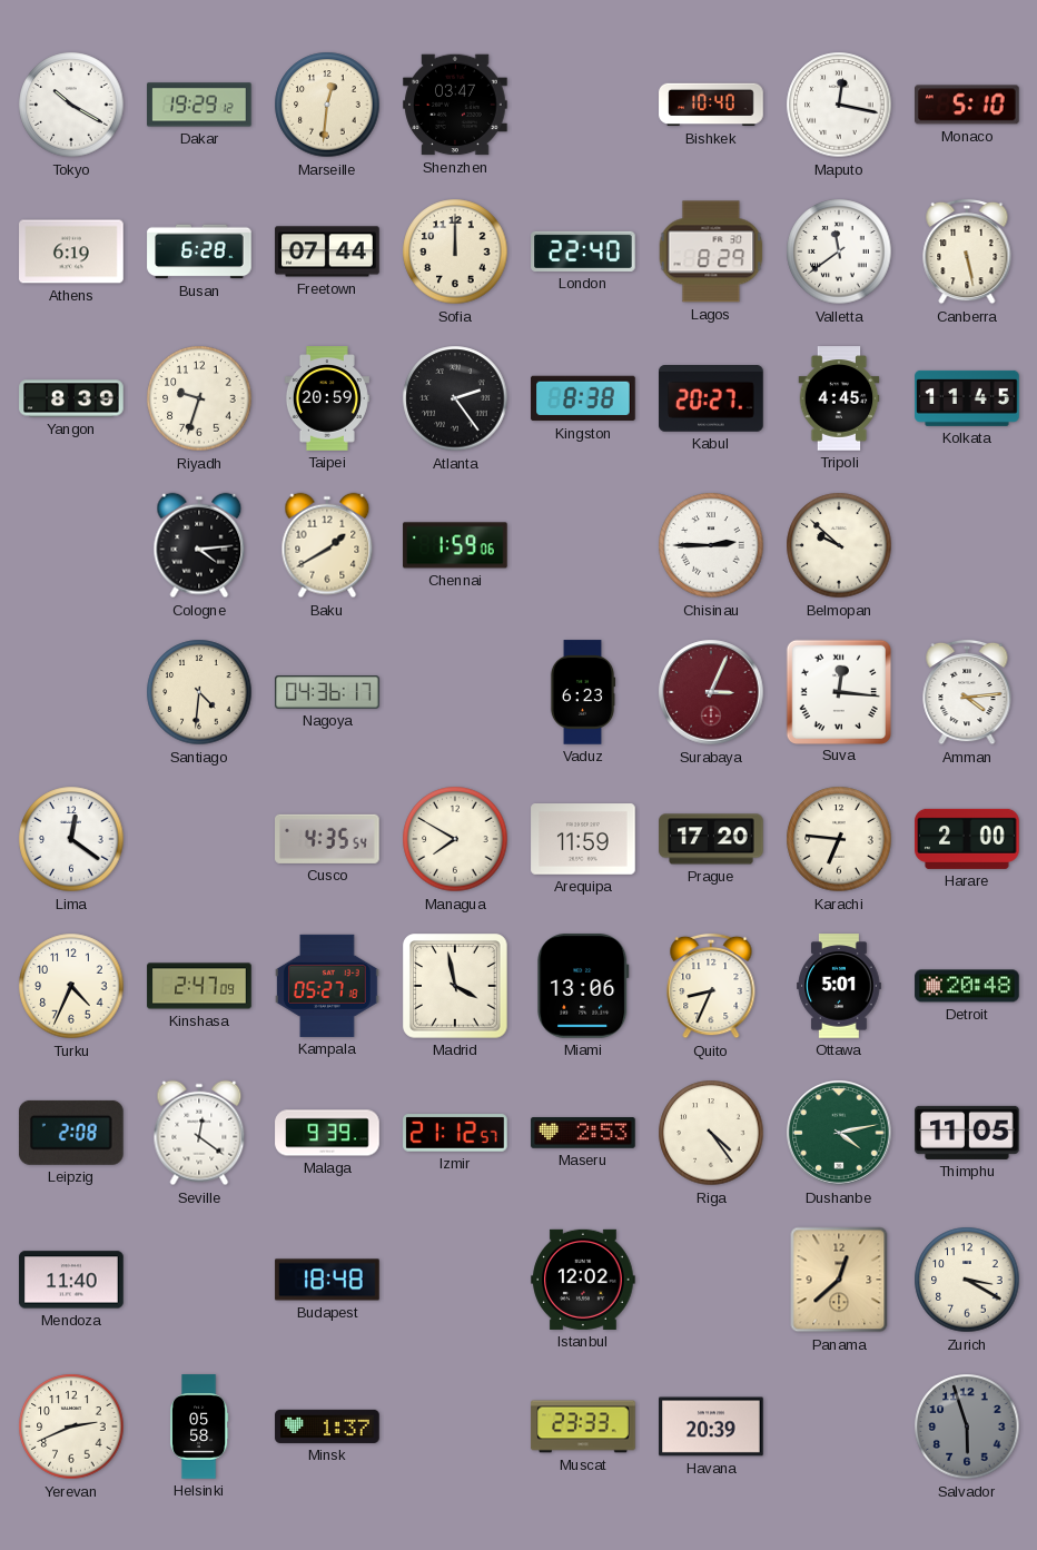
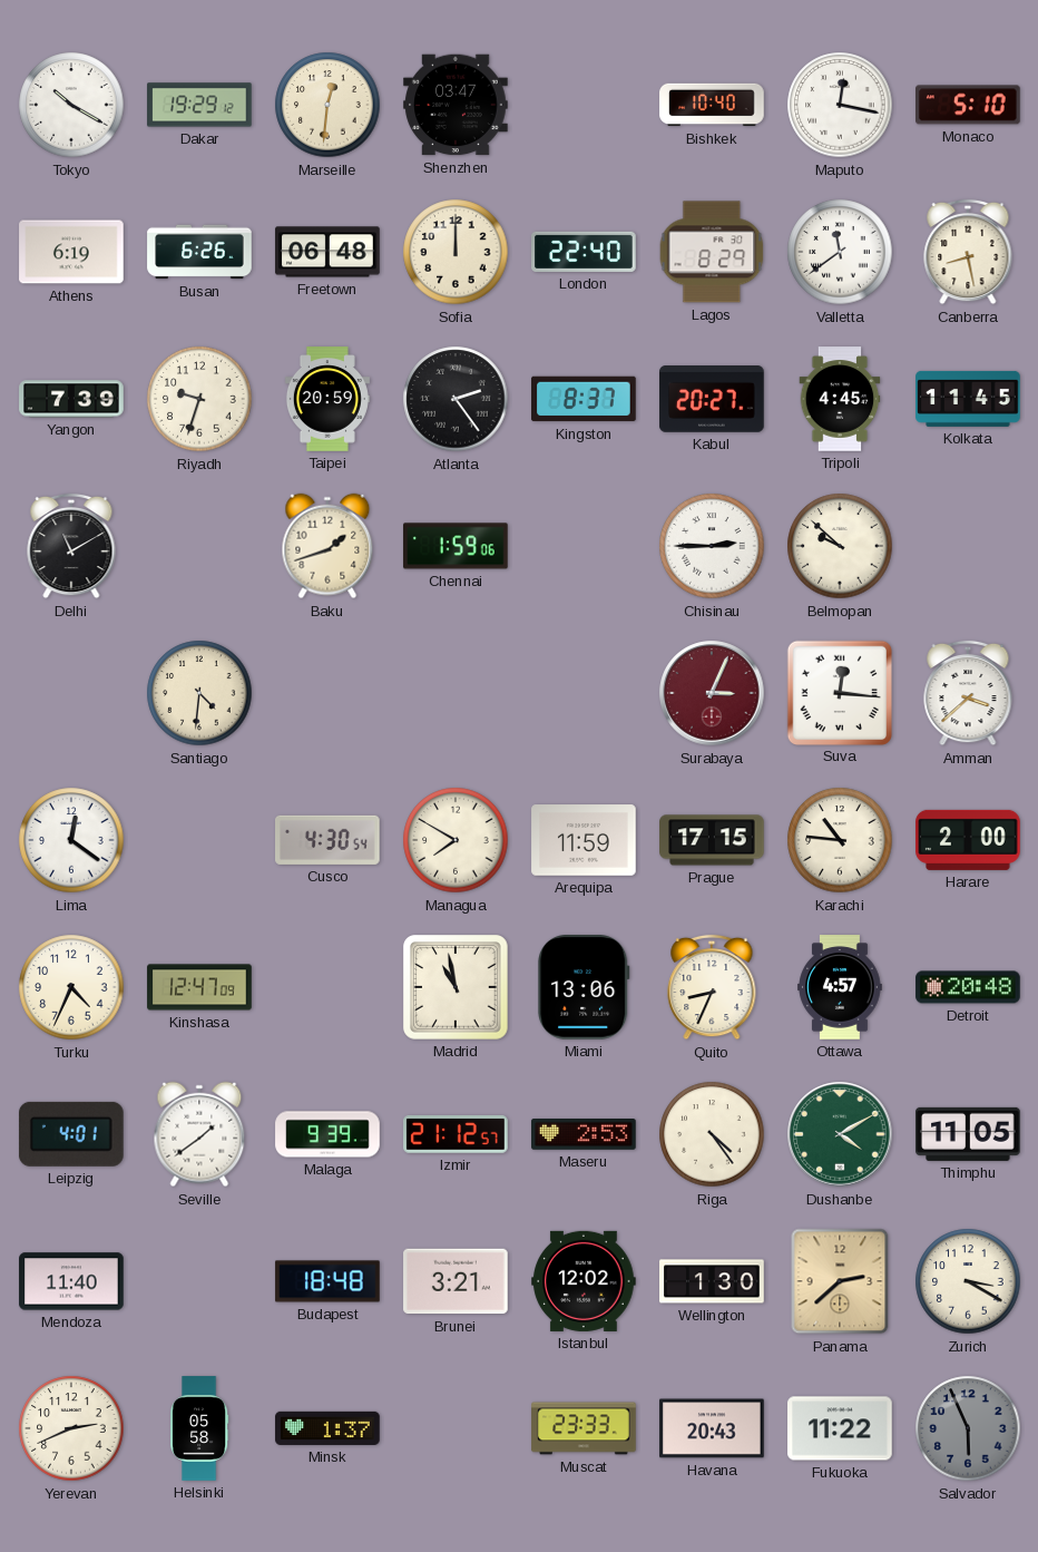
Busan: 6:28 -> 6:26 (199, 252)
Freetown: 07:44 -> 06:48 (327, 252)
Canberra: 5:28 -> 8:28 (968, 252)
Yangon: 8:39 -> 7:39 (71, 399)
Kingston: 8:38 -> 8:37 (584, 399)
Delhi: none -> 11:10 (71, 546)
Cologne: 4:14 -> none (199, 545)
Baku: 1:40 -> 1:42 (327, 546)
Nagoya: 04:36 -> none (327, 692)
Vaduz: 6:23 -> none (583, 692)
Amman: 4:14 -> 3:38 (968, 693)
Cusco: 4:35 -> 4:30 (329, 840)
Prague: 17:20 -> 17:15 (712, 840)
Karachi: 6:46 -> 10:46 (840, 840)
Kinshasa: 2:47 -> 12:47 (199, 987)
Kampala: 05:27 -> none (327, 986)
Madrid: 3:58 -> 10:58 (457, 988)
Ottawa: 5:01 -> 4:57 (840, 987)
Leipzig: 2:08 -> 4:01 (71, 1134)
Seville: 12:21 -> 1:39 (199, 1134)
Dushanbe: 4:13 -> 4:10 (840, 1134)
Brunei: none -> 3:21 (456, 1281)
Wellington: none -> 1:30 (712, 1281)
Panama: 12:38 -> 2:38 (840, 1281)
Havana: 20:39 -> 20:43 (712, 1428)
Fukuoka: none -> 11:22 (840, 1428)
Salvador: 5:57 -> 5:56 (968, 1428)
